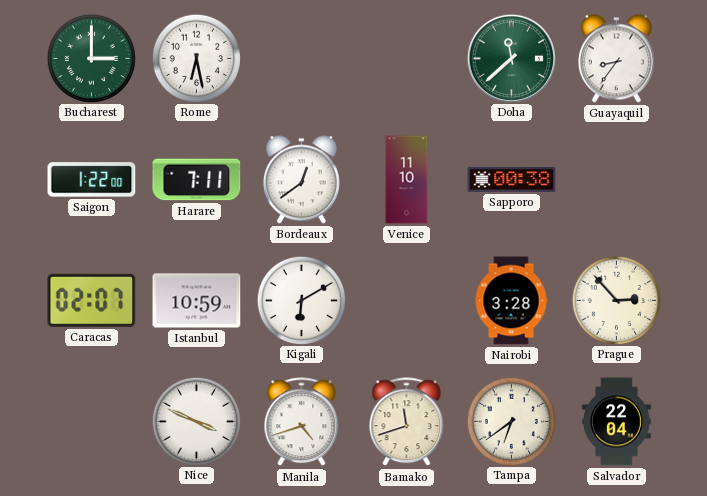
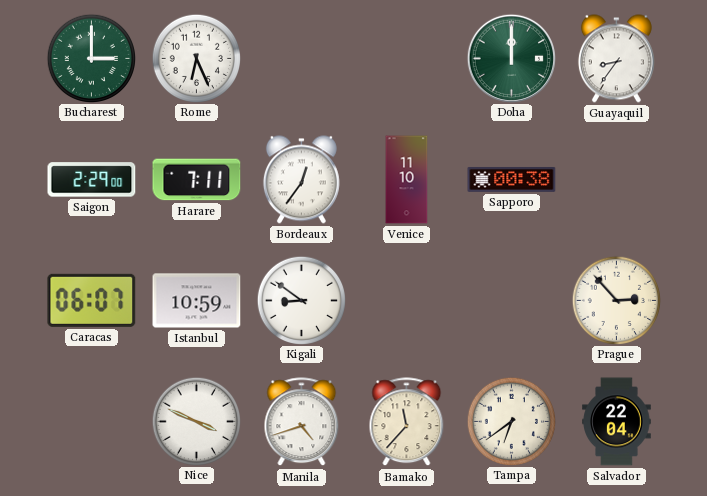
Rome: 6:28 -> 6:26 (196, 58)
Doha: 11:38 -> 12:00 (511, 58)
Saigon: 1:22 -> 2:29 (92, 180)
Bordeaux: 12:39 -> 12:36 (301, 180)
Caracas: 02:07 -> 06:07 (92, 300)
Kigali: 6:10 -> 8:51 (301, 300)
Nairobi: 3:28 -> none (511, 301)
Bamako: 11:42 -> 11:37 (407, 422)
